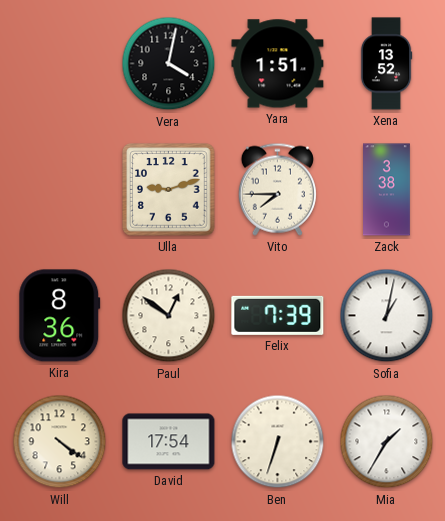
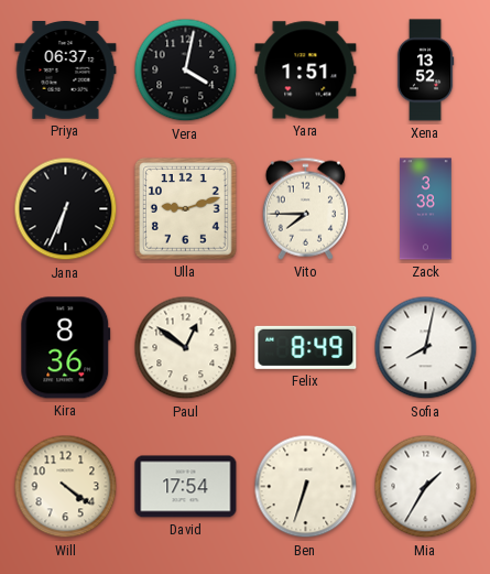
Priya: none -> 06:37 (66, 71)
Jana: none -> 6:34 (66, 209)
Felix: 7:39 -> 8:49 (306, 347)
Sofia: 1:02 -> 8:02 (426, 348)
